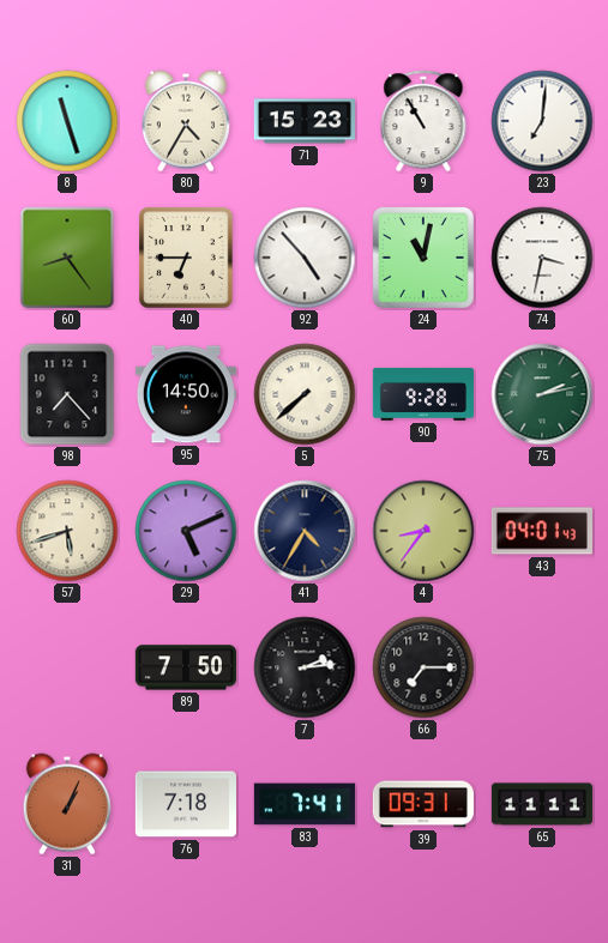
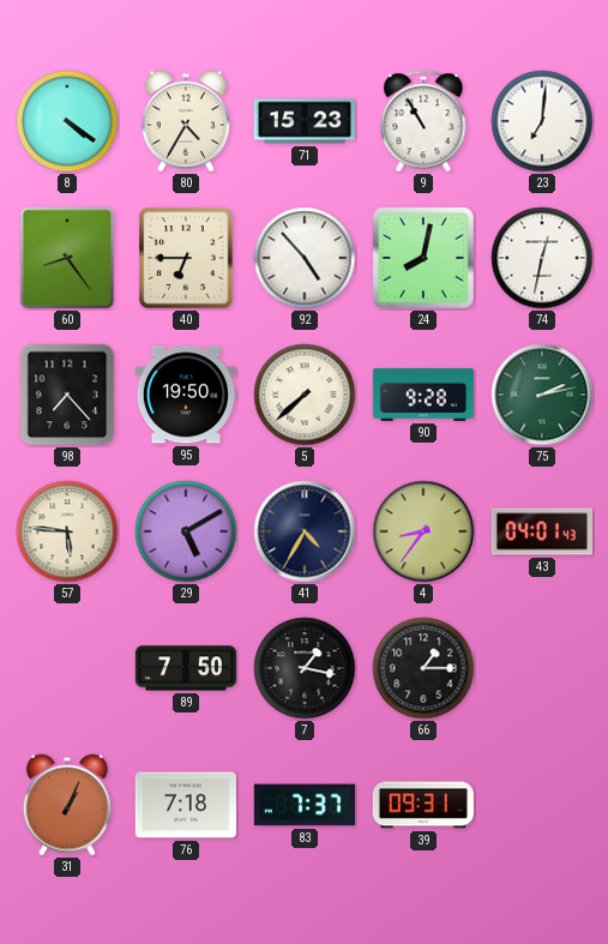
8: 11:27 -> 4:21 (67, 121)
24: 11:02 -> 8:02 (423, 258)
74: 3:32 -> 12:32 (542, 258)
95: 14:50 -> 19:50 (186, 395)
57: 5:42 -> 5:46 (67, 531)
29: 5:11 -> 5:10 (186, 531)
7: 2:14 -> 1:17 (305, 668)
66: 7:15 -> 1:15 (423, 668)
83: 7:41 -> 7:37 (305, 805)
65: 11:11 -> none (542, 804)
